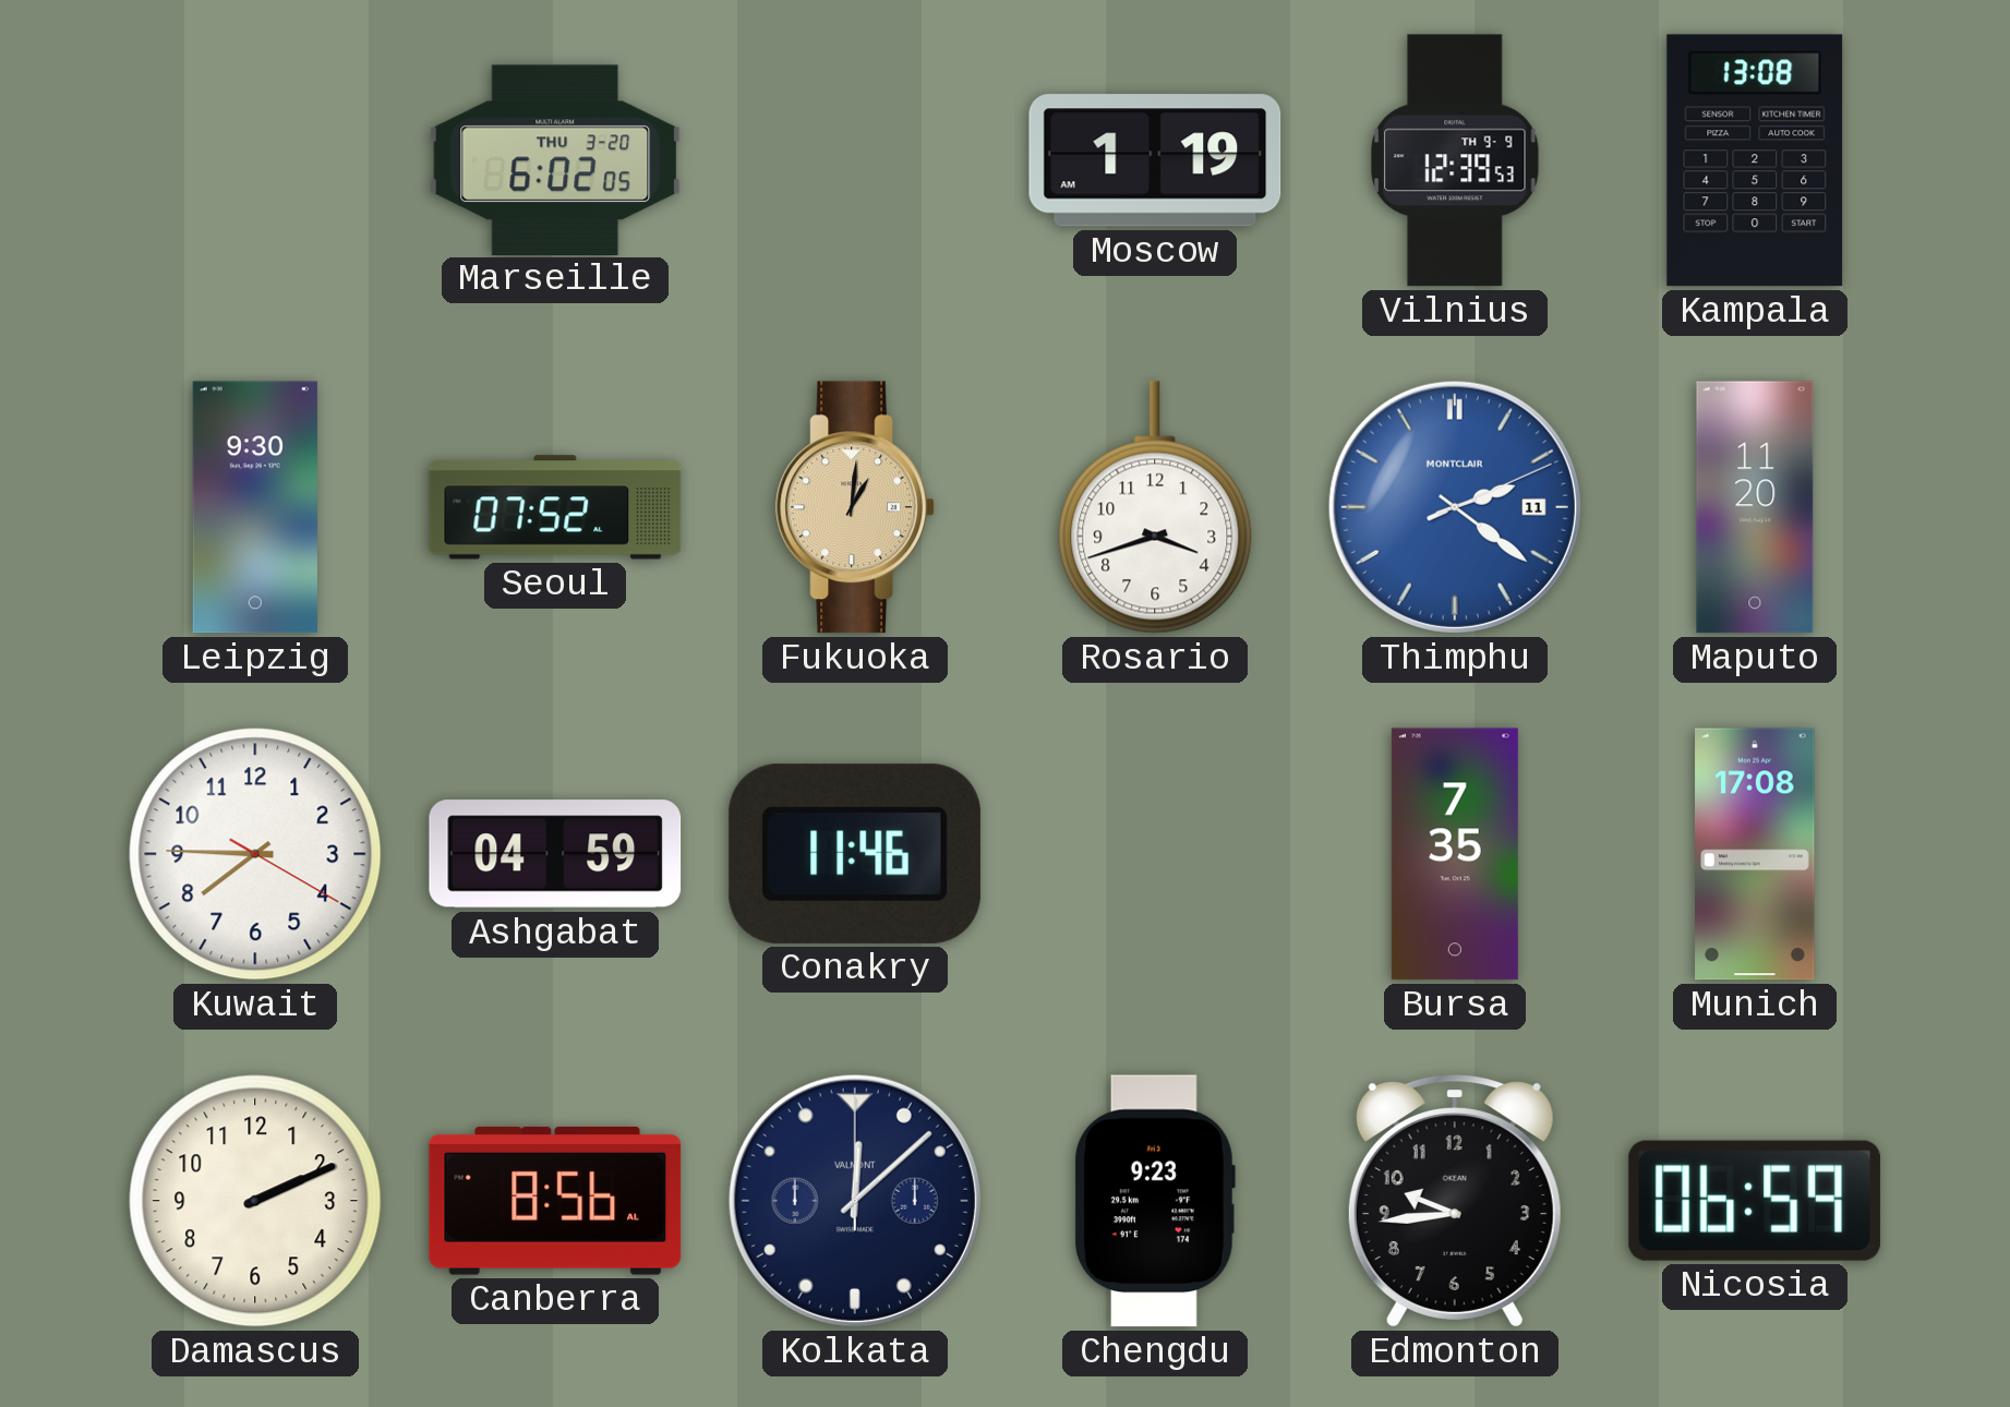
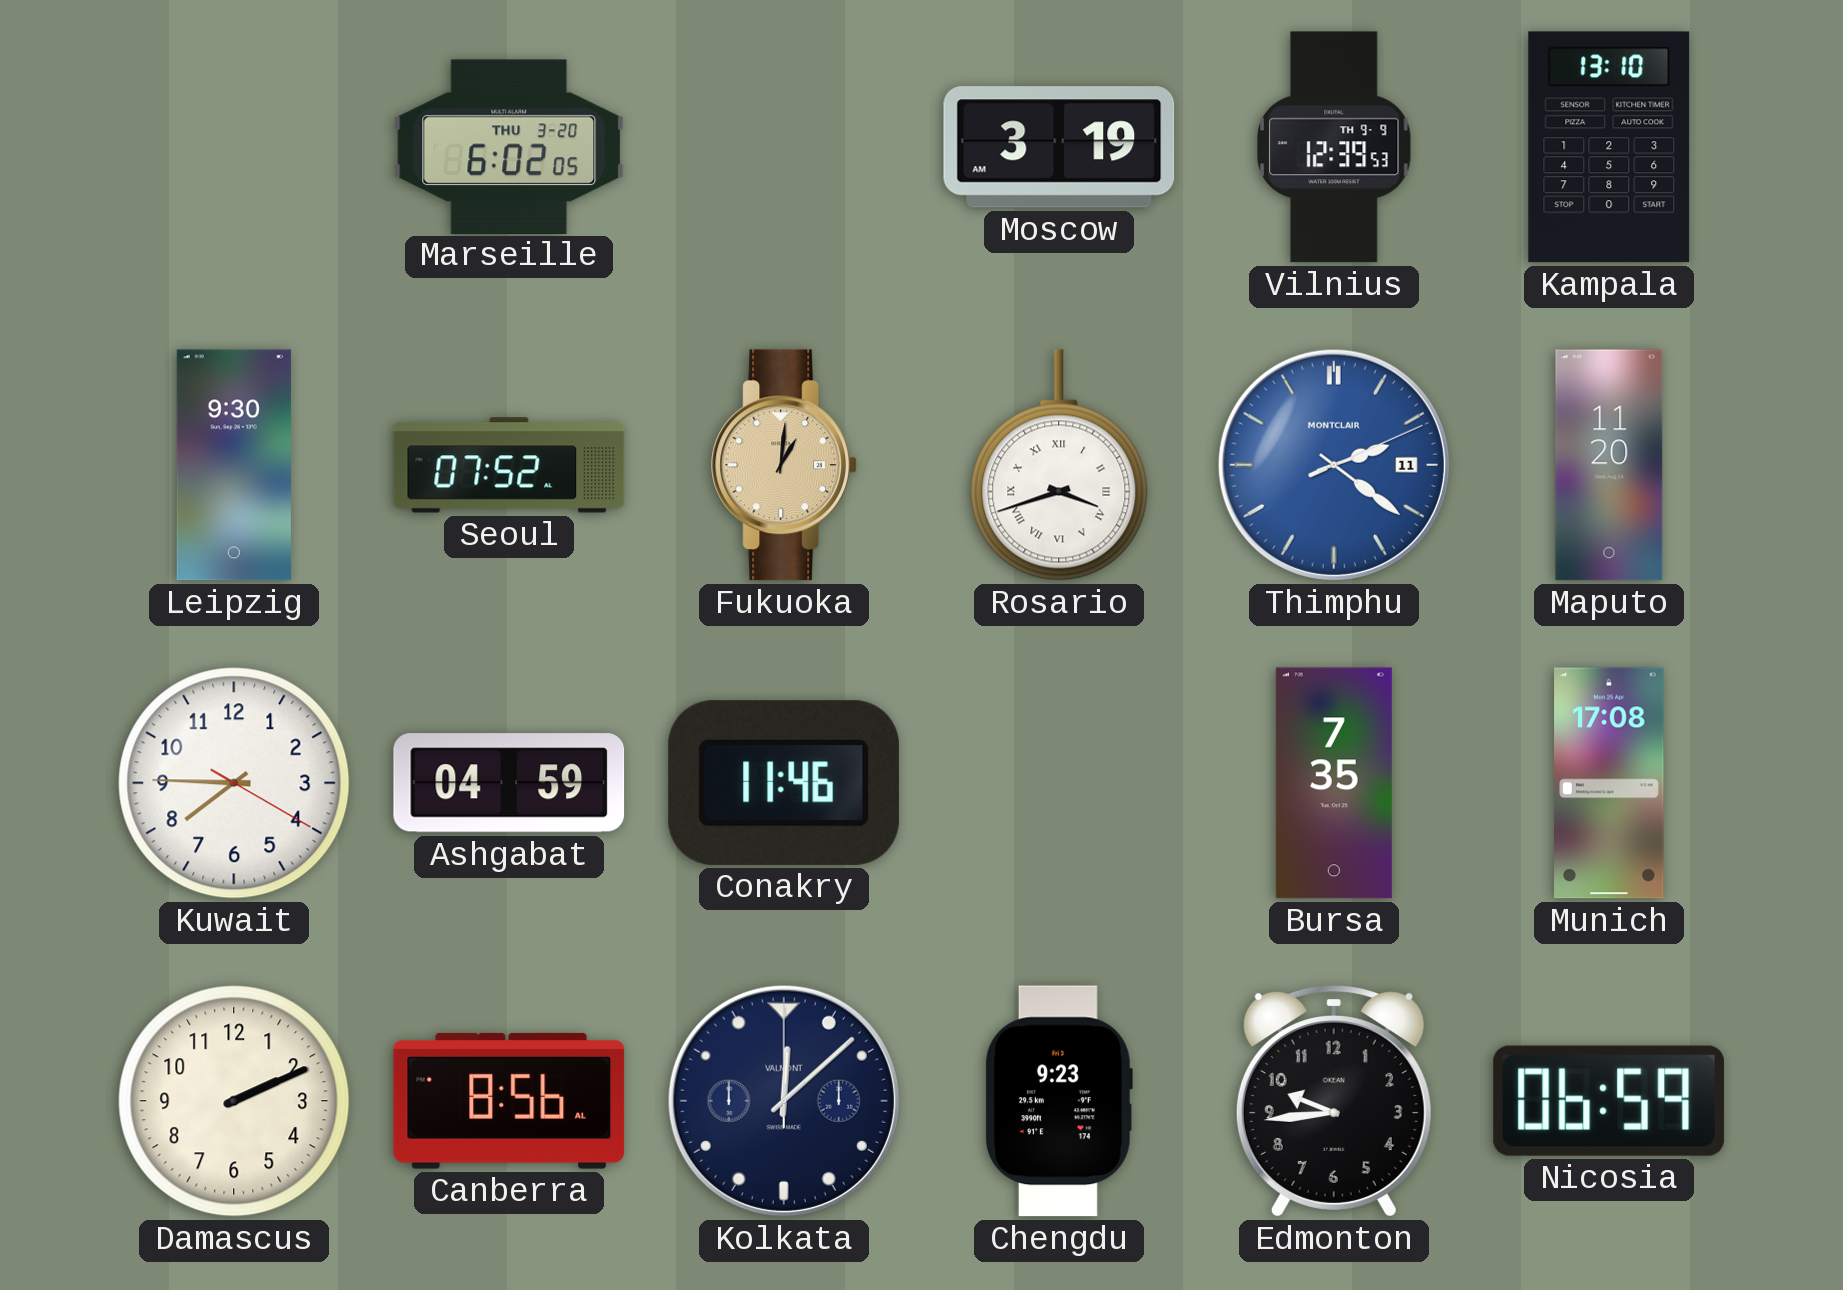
Moscow: 1:19 -> 3:19 (1059, 147)
Kampala: 13:08 -> 13:10 (1609, 147)
Rosario numerals: Arabic -> Roman (1059, 465)
